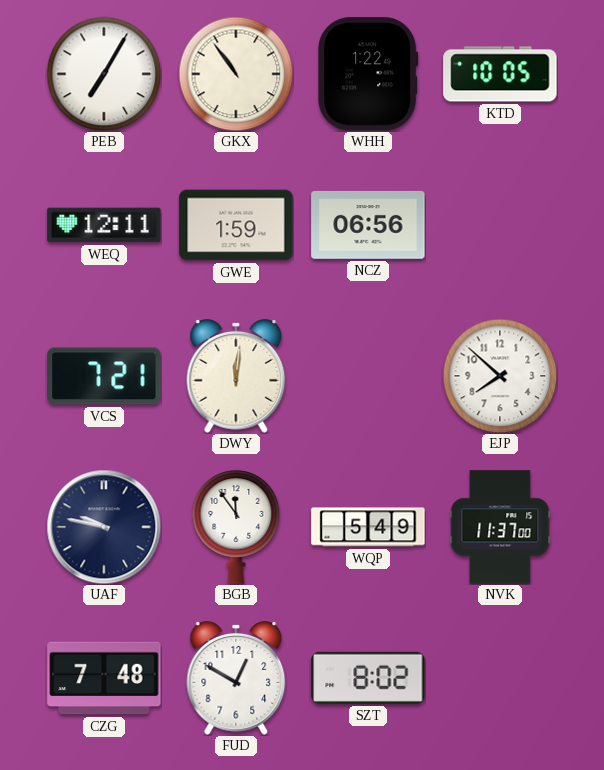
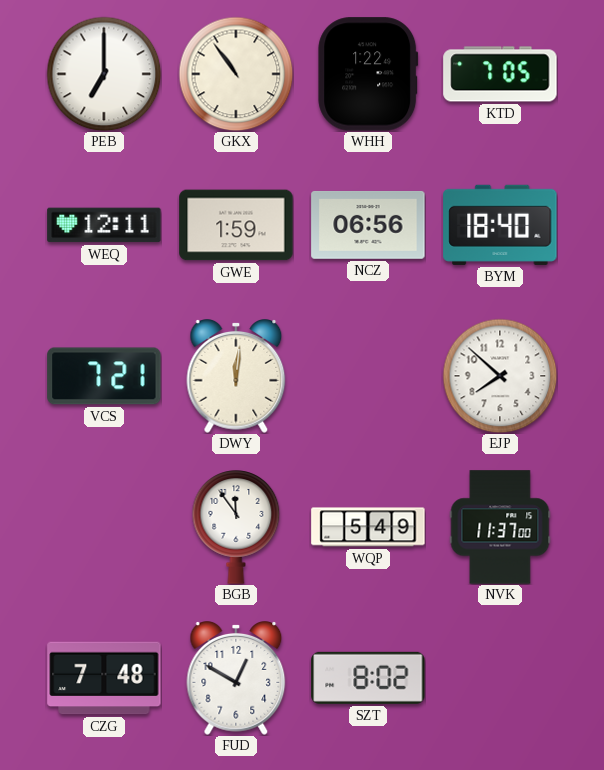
PEB: 7:05 -> 7:00 (104, 74)
KTD: 10:05 -> 7:05 (500, 74)
BYM: none -> 18:40 (500, 225)
UAF: 9:47 -> none (104, 527)
